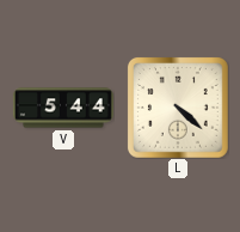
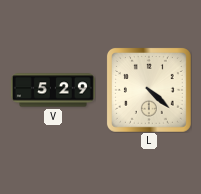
V: 5:44 -> 5:29 (53, 90)
